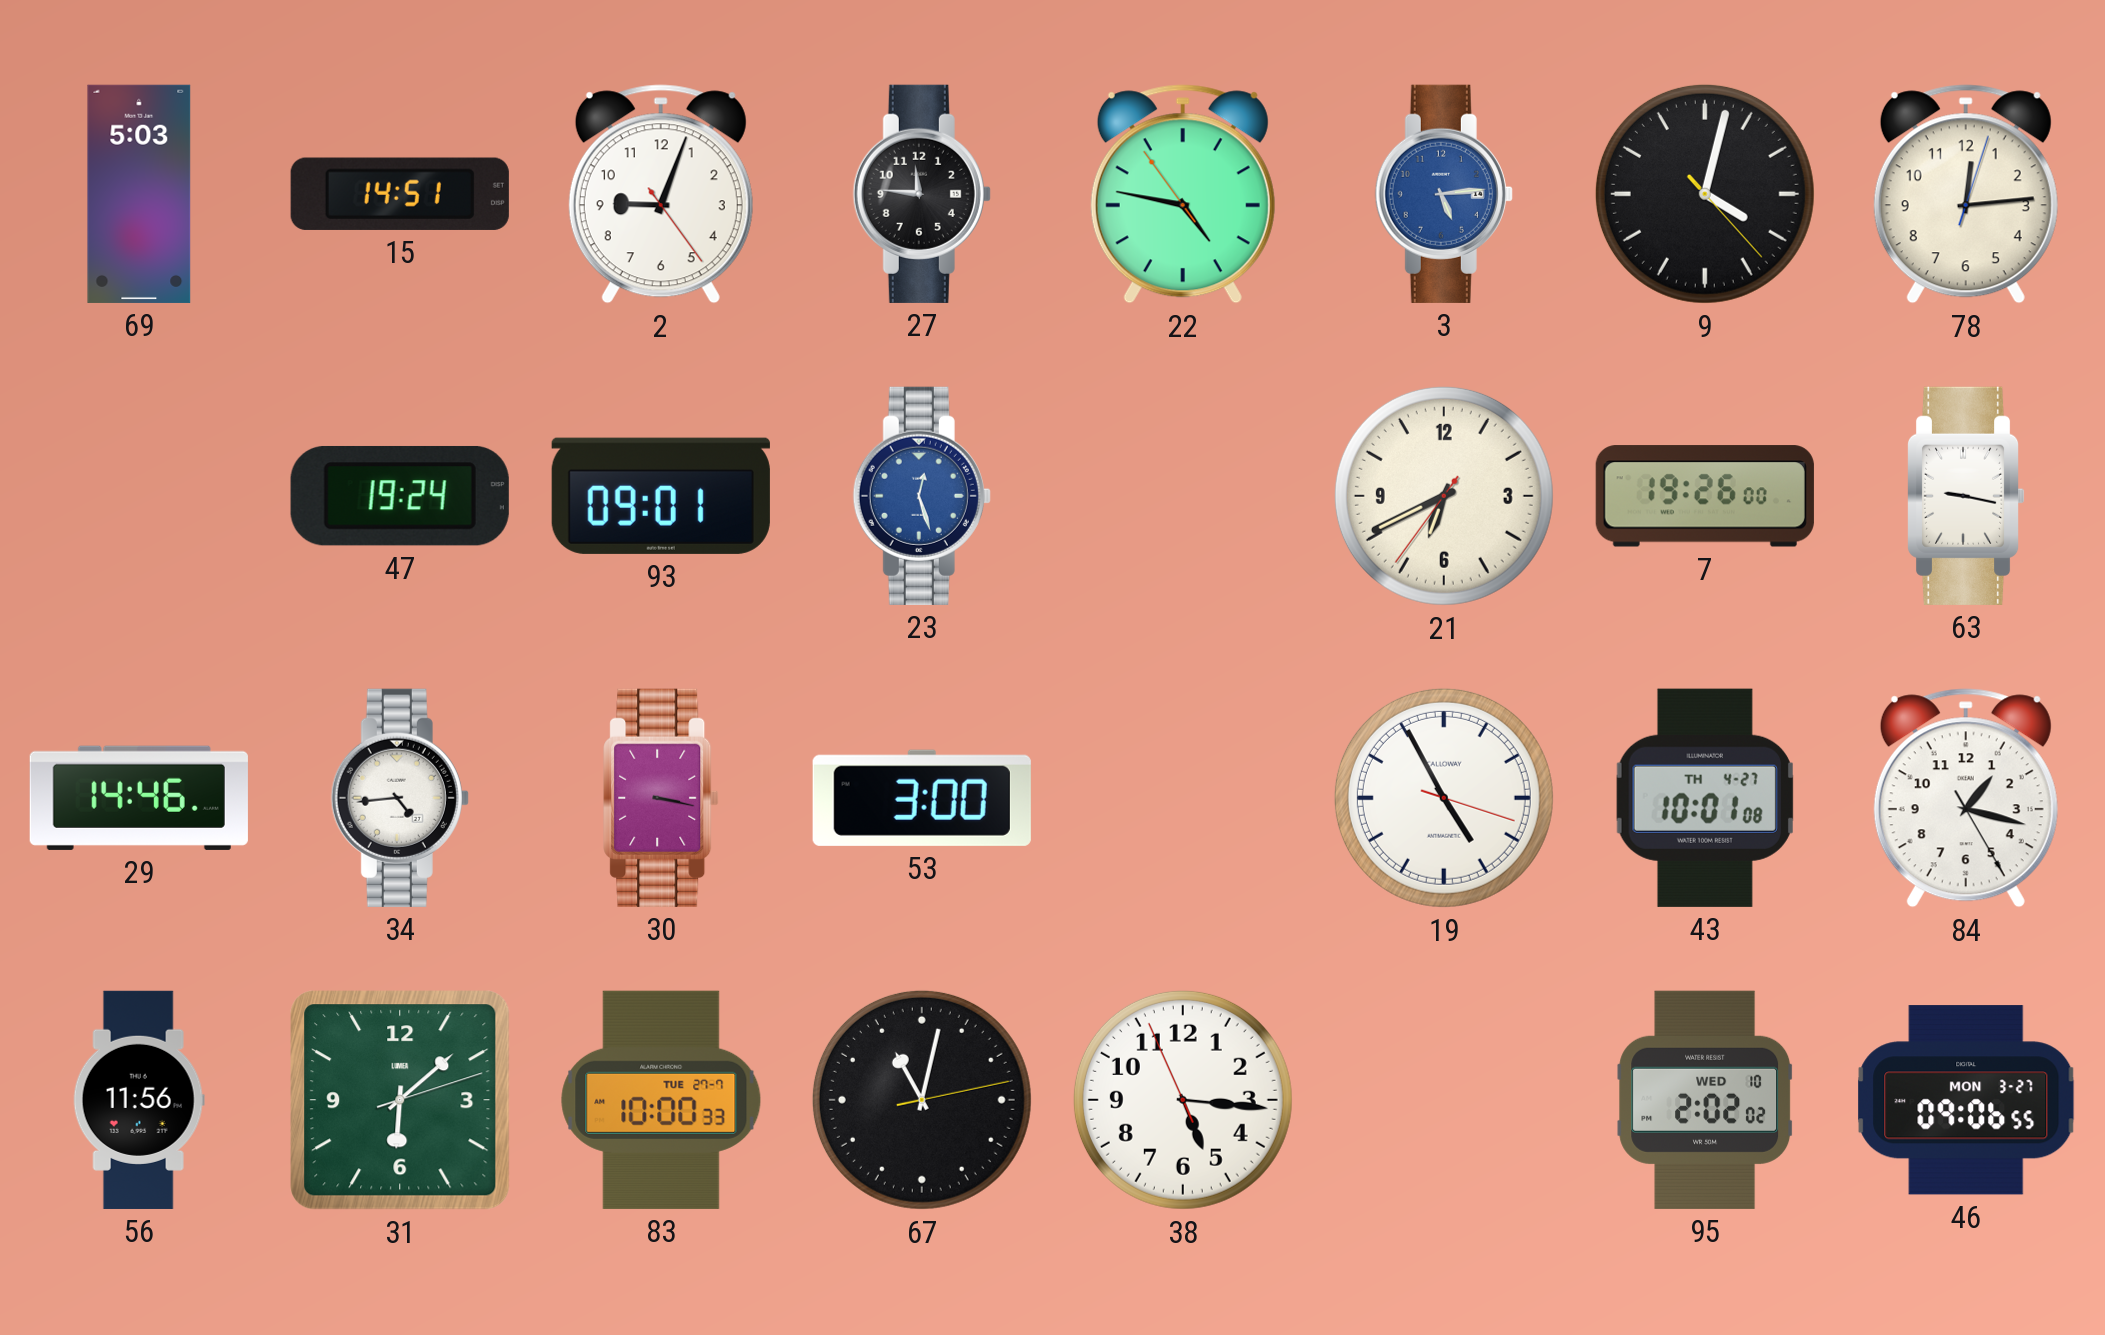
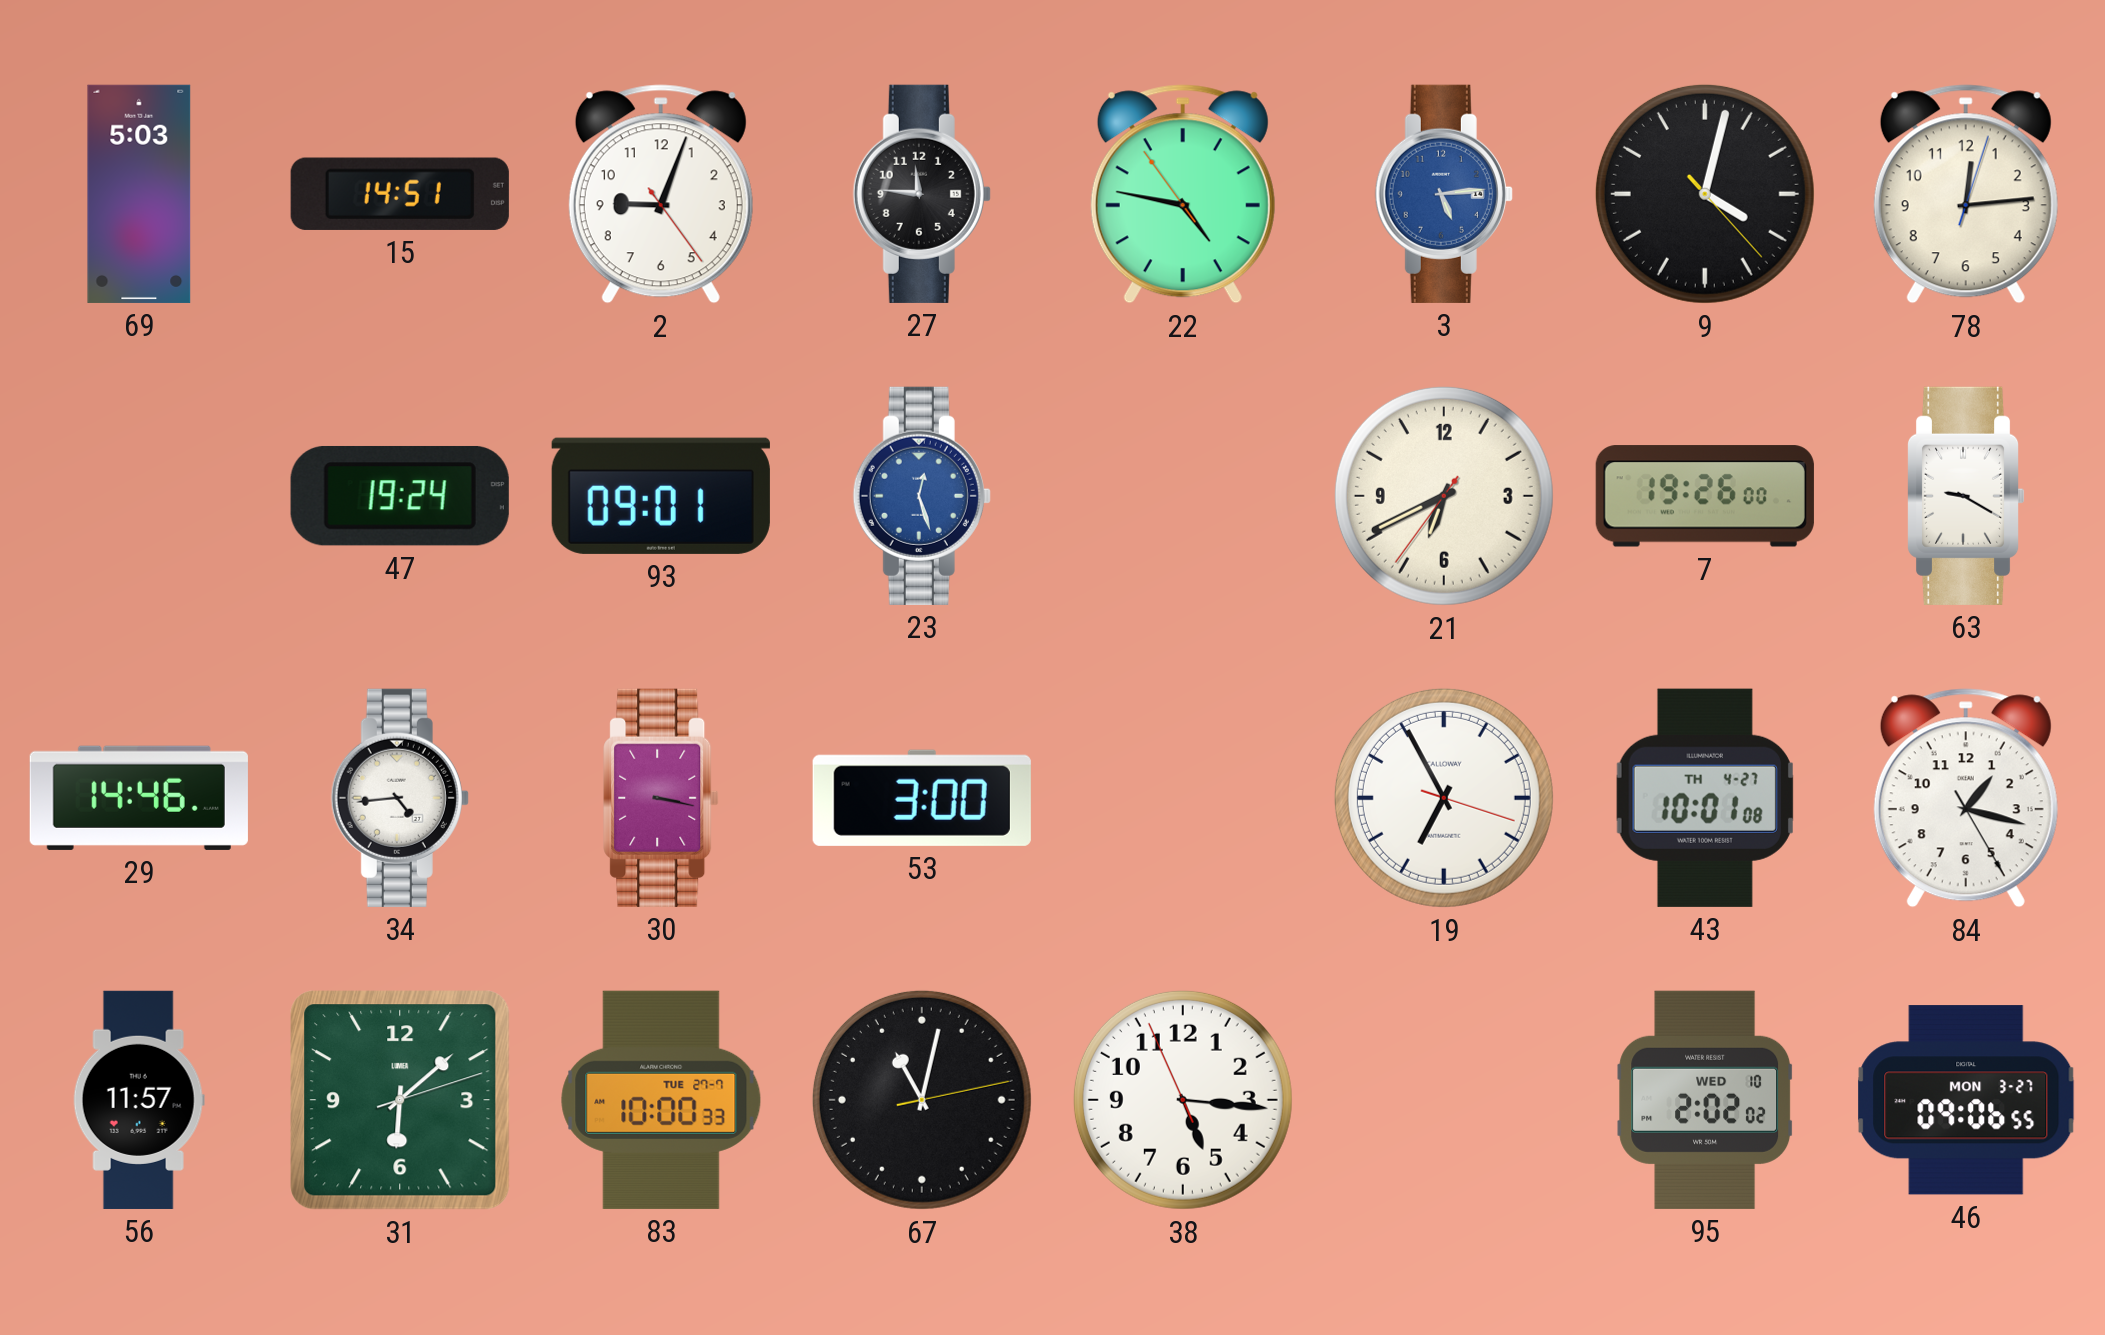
63: 9:17 -> 9:20 (1966, 496)
19: 4:55 -> 6:55 (1444, 798)
56: 11:56 -> 11:57 (139, 1100)
